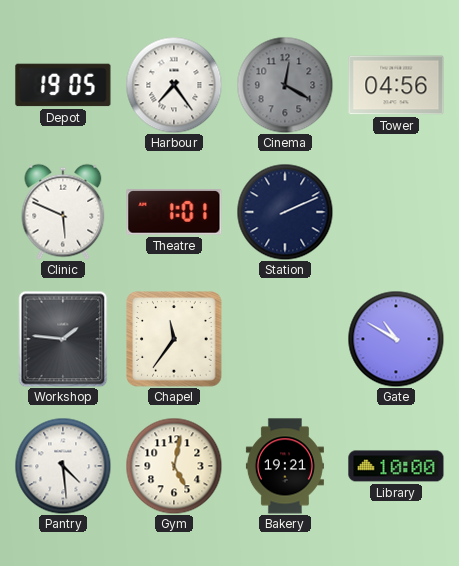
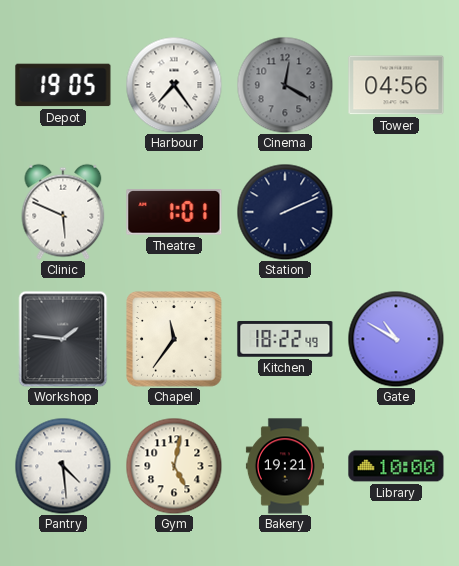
Kitchen: none -> 18:22 (285, 339)
